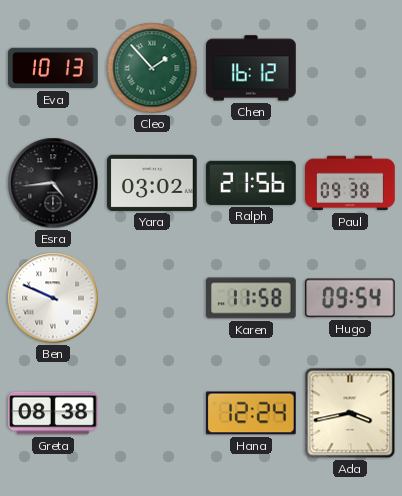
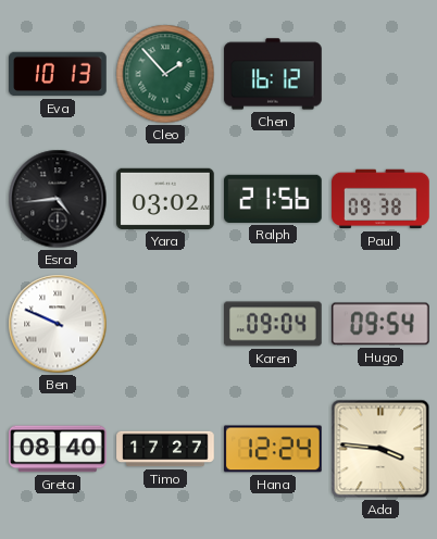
Karen: 11:58 -> 09:04 (273, 324)
Greta: 08:38 -> 08:40 (58, 449)
Timo: none -> 17:27 (165, 449)
Ada: 3:43 -> 3:46 (380, 449)
